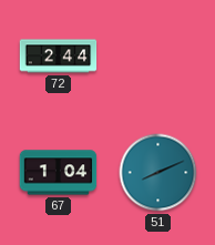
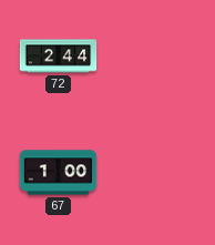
67: 1:04 -> 1:00 (59, 173)
51: 8:11 -> none (158, 173)
